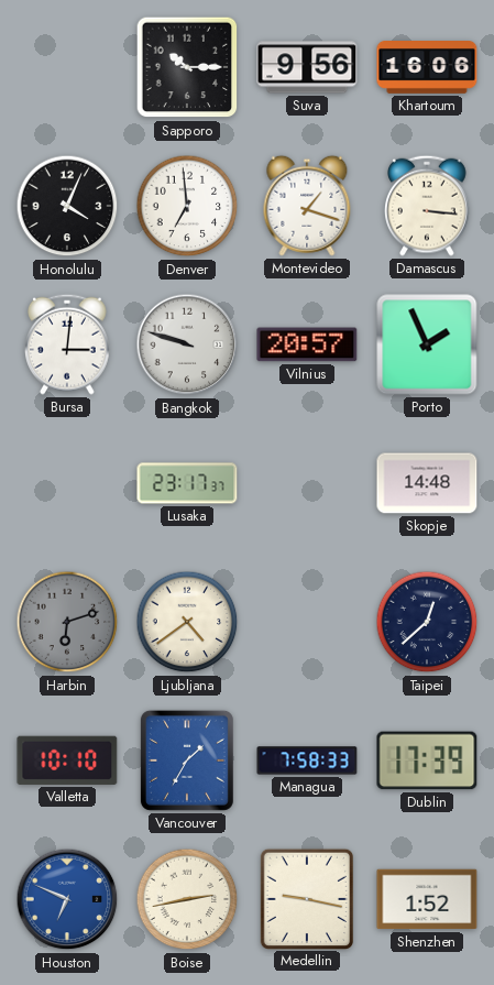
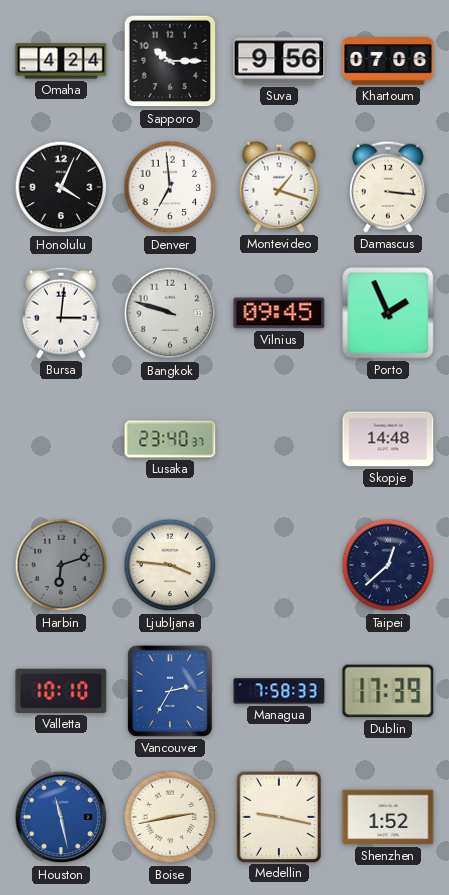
Omaha: none -> 4:24 (61, 61)
Khartoum: 16:06 -> 07:06 (388, 62)
Vilnius: 20:57 -> 09:45 (279, 313)
Lusaka: 23:17 -> 23:40 (170, 439)
Ljubljana: 4:39 -> 3:46 (170, 565)
Vancouver: 1:35 -> 2:35 (170, 691)
Houston: 6:49 -> 11:28 (61, 817)
